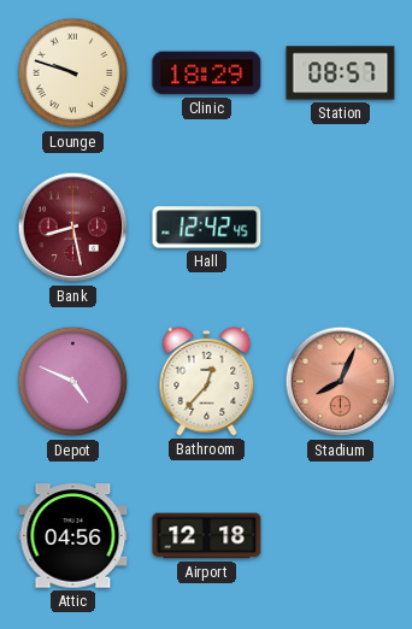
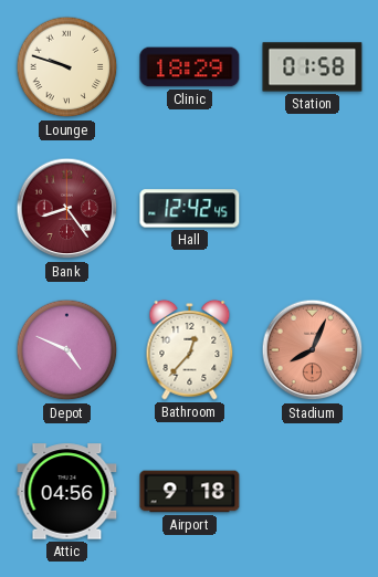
Station: 08:57 -> 01:58 (313, 67)
Bank: 8:28 -> 8:24 (67, 209)
Airport: 12:18 -> 9:18 (190, 492)
